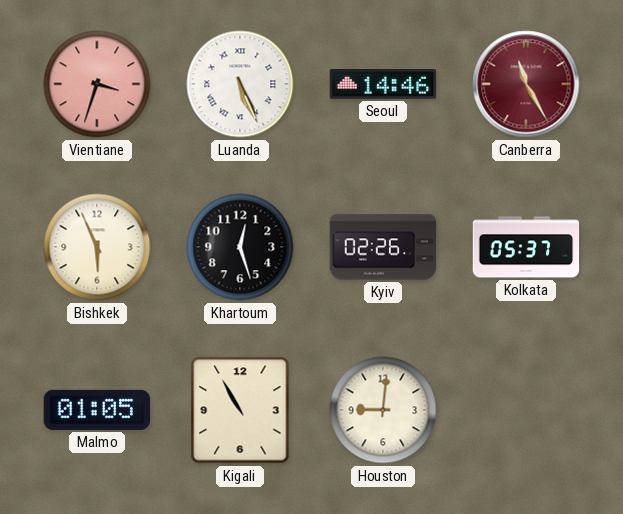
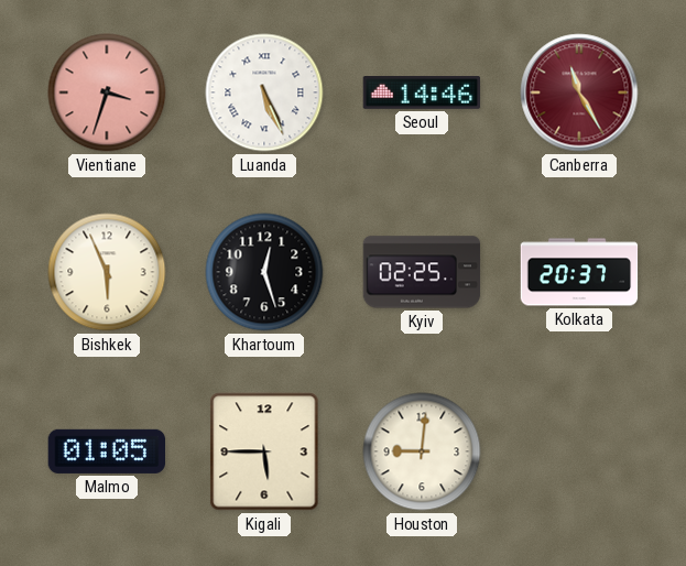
Kyiv: 02:26 -> 02:25 (422, 272)
Kolkata: 05:37 -> 20:37 (579, 272)
Kigali: 10:55 -> 5:45 (264, 451)
